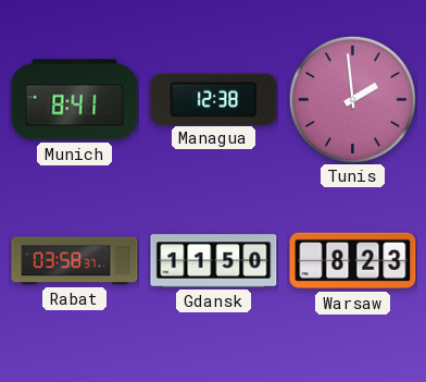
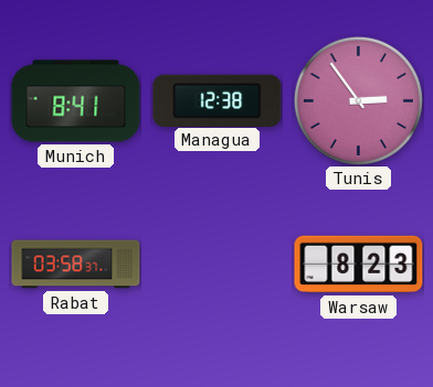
Tunis: 1:59 -> 2:54 (358, 100)
Gdansk: 11:50 -> none (214, 261)
